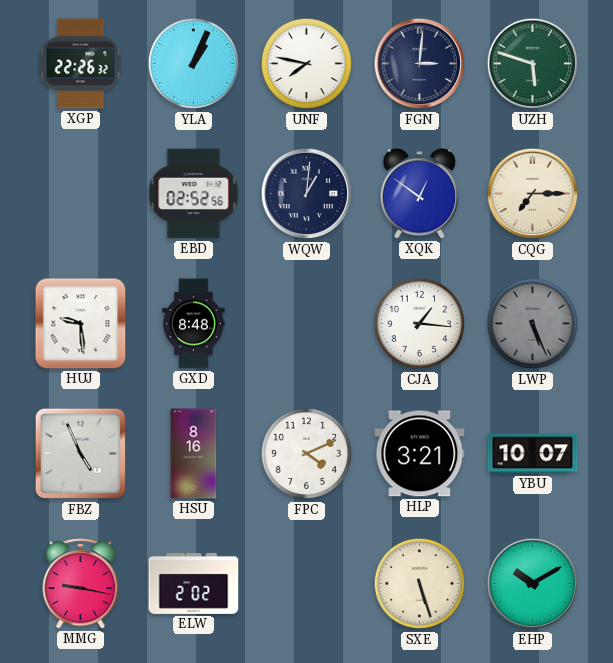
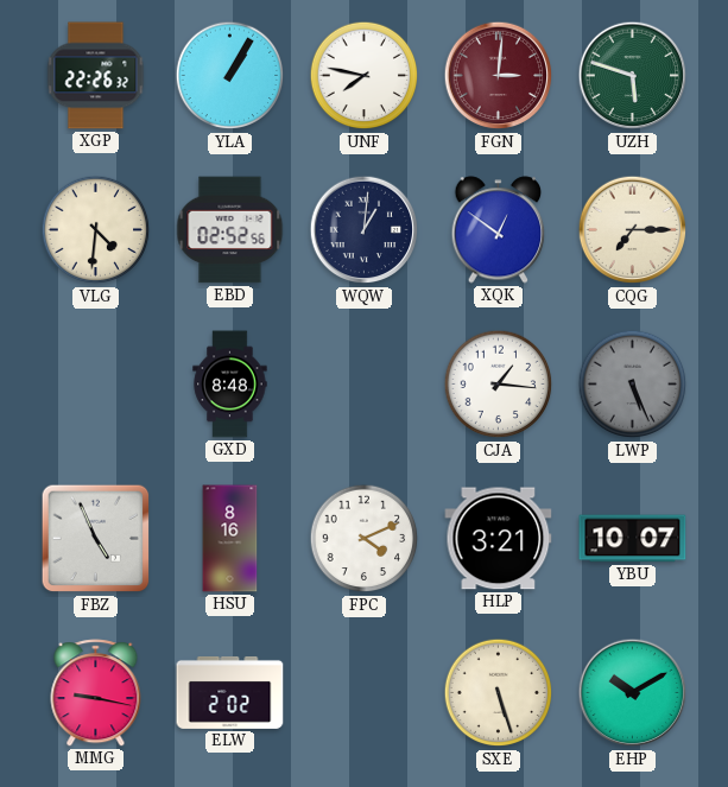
YLA: 1:04 -> 1:05 (230, 76)
FGN dial: navy -> burgundy (499, 76)
VLG: none -> 4:31 (96, 230)
HUJ: 9:29 -> none (81, 324)
